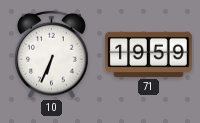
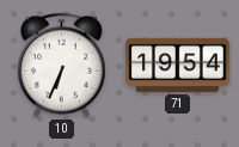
71: 19:59 -> 19:54 (178, 65)
